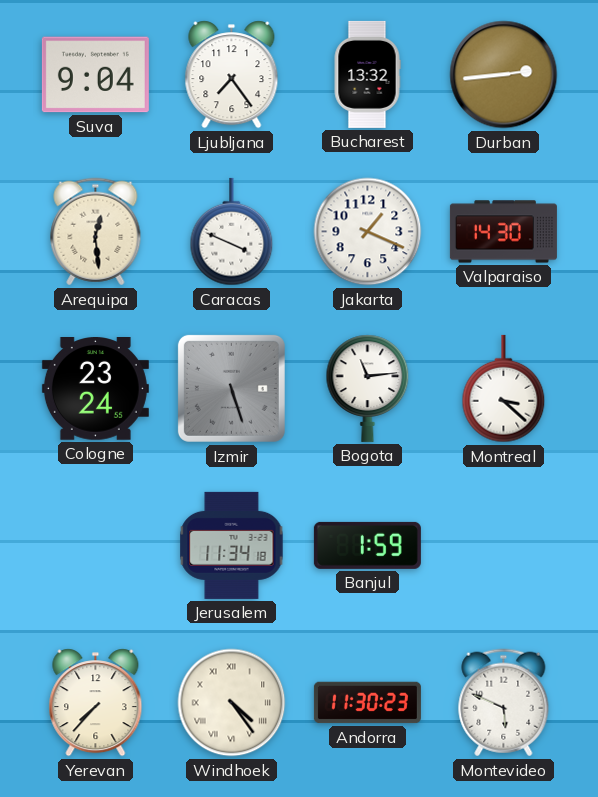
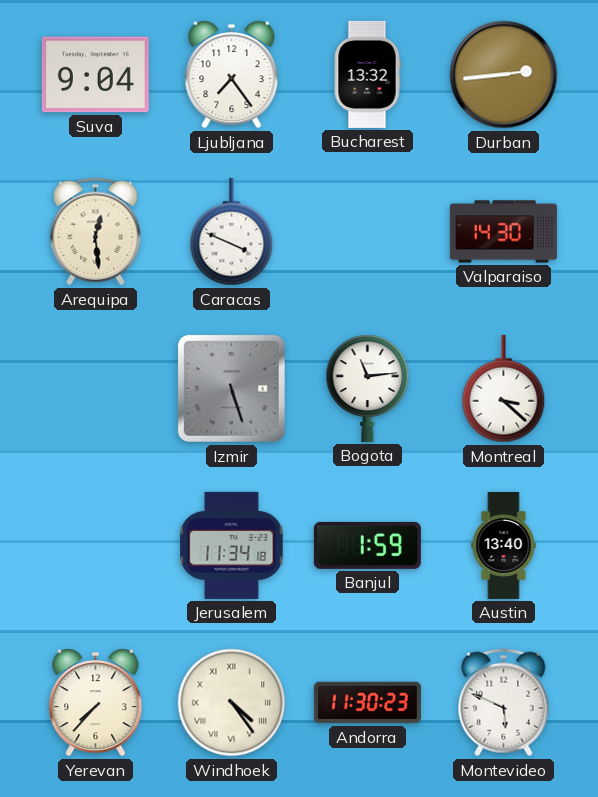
Jakarta: 1:19 -> none (368, 232)
Cologne: 23:24 -> none (95, 389)
Austin: none -> 13:40 (504, 545)
